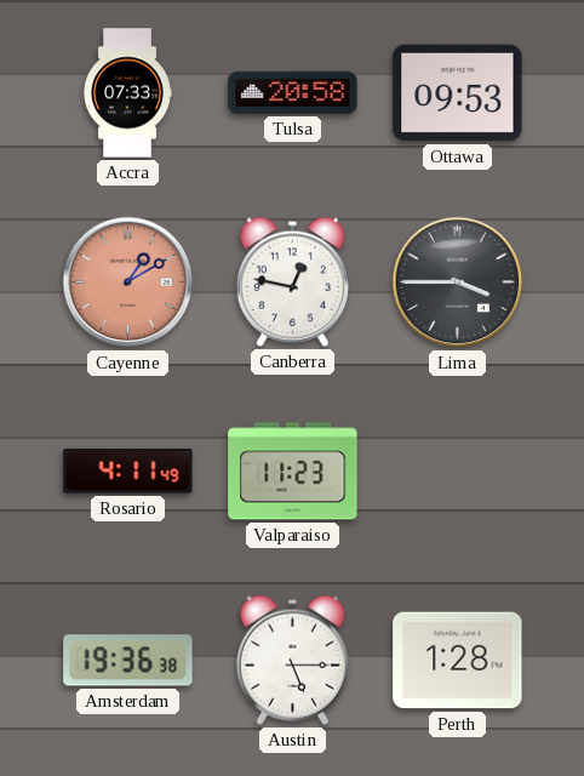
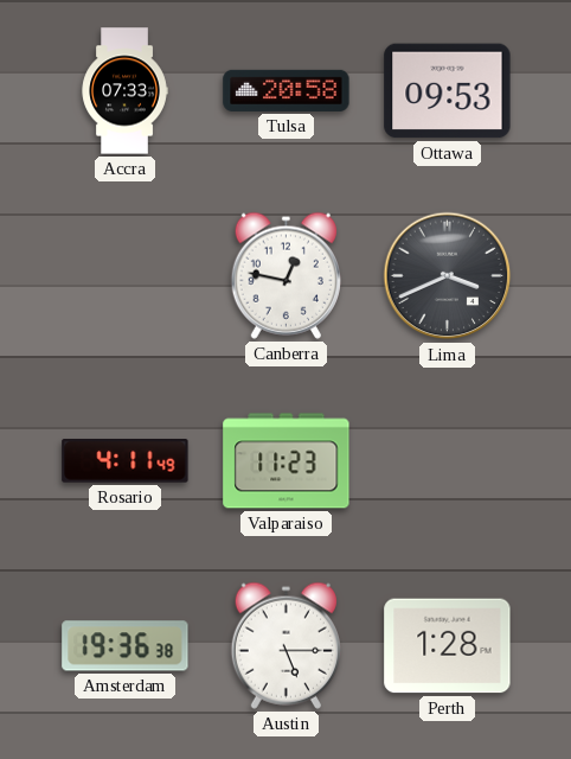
Cayenne: 1:10 -> none (128, 283)
Lima: 3:45 -> 3:41 (448, 276)
